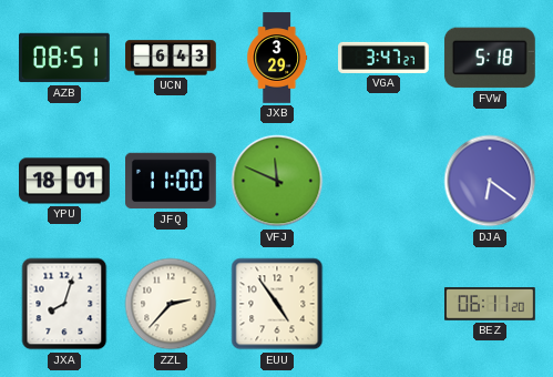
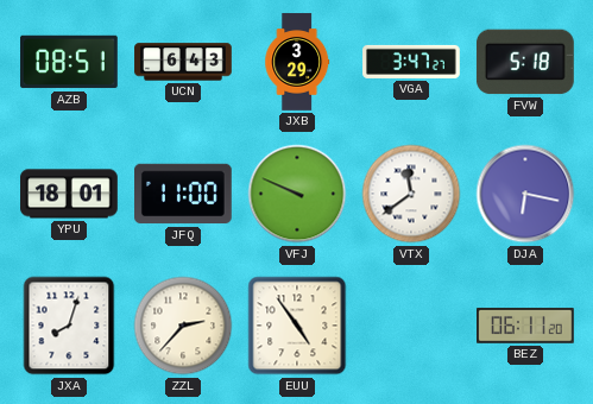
VFJ: 11:49 -> 9:49 (297, 194)
VTX: none -> 11:39 (411, 194)
DJA: 6:21 -> 6:17 (525, 194)
